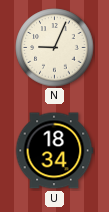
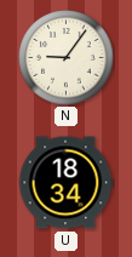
N: 9:04 -> 9:06 (67, 58)
